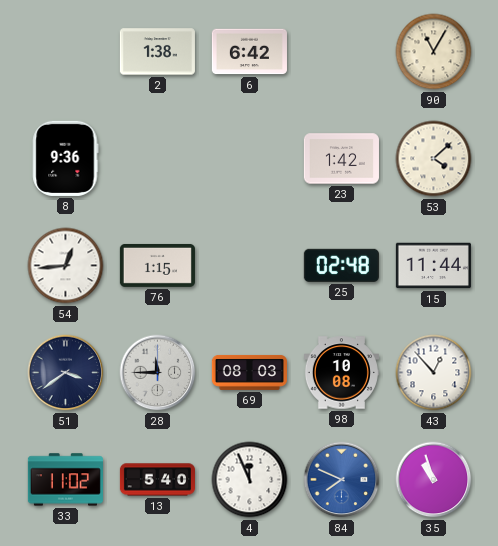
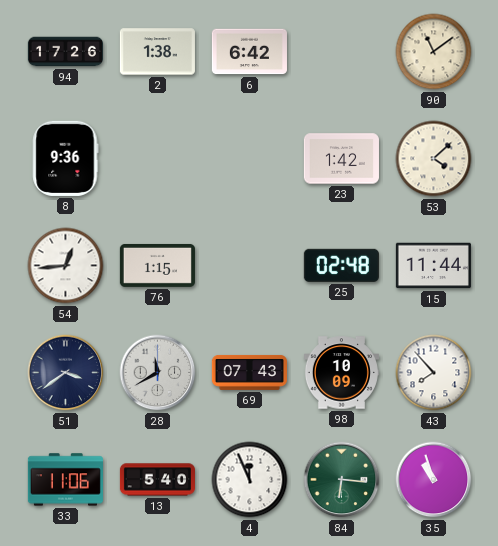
94: none -> 17:26 (65, 52)
90: 11:05 -> 11:09 (434, 52)
28: 11:45 -> 11:40 (158, 373)
69: 08:03 -> 07:43 (249, 372)
98: 10:08 -> 10:09 (341, 373)
43: 12:53 -> 7:53 (434, 373)
33: 11:02 -> 11:06 (65, 480)
84: 7:49 -> 6:16 (342, 480)
84 dial: blue -> green (342, 480)
